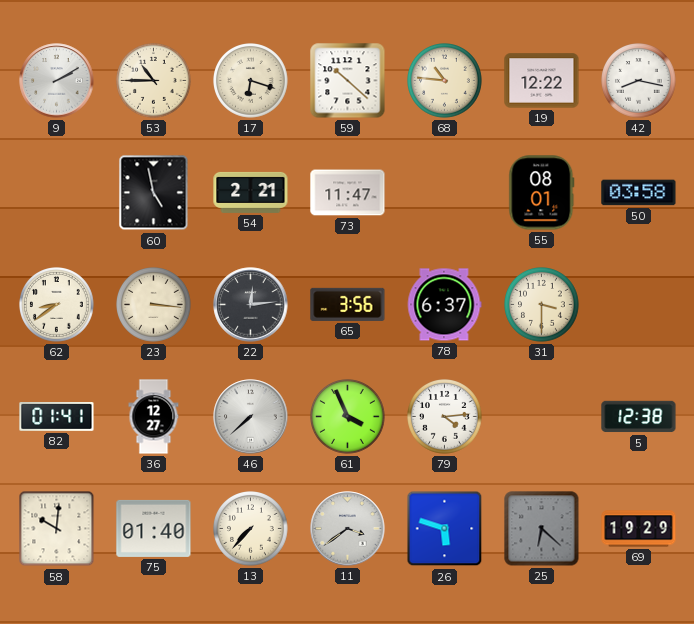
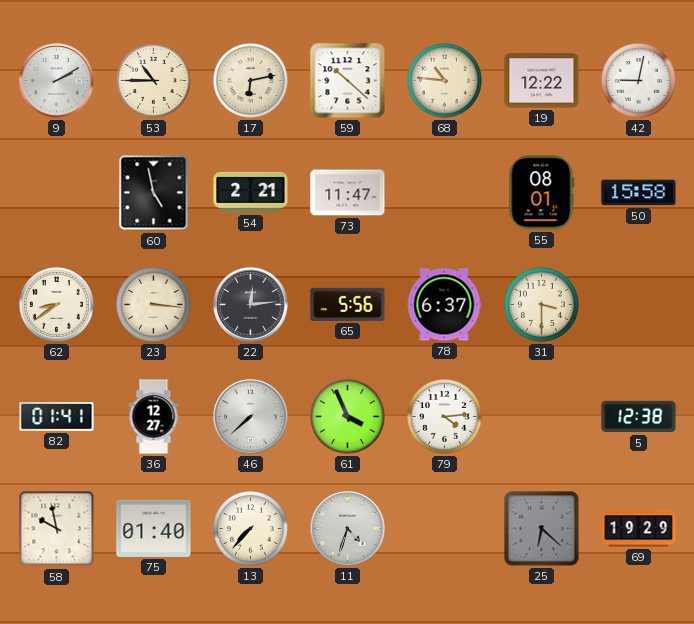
17: 6:18 -> 6:13 (251, 81)
42: 8:17 -> 9:02 (639, 81)
50: 03:58 -> 15:58 (639, 193)
65: 3:56 -> 5:56 (348, 304)
58: 10:01 -> 9:58 (57, 529)
11: 3:39 -> 4:33 (348, 529)
26: 5:48 -> none (445, 529)
